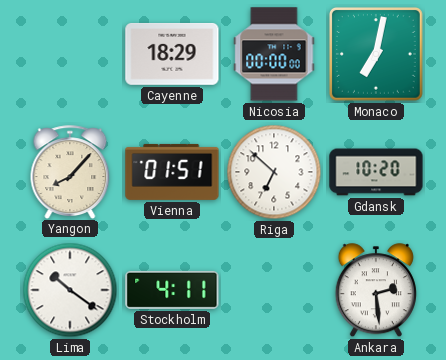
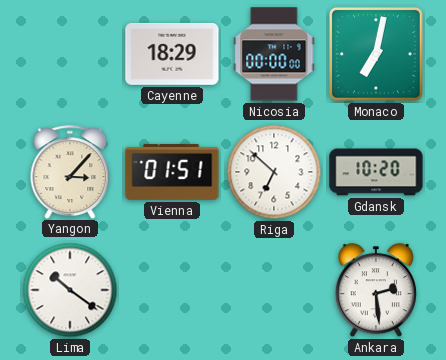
Yangon: 8:07 -> 3:07 (70, 172)
Stockholm: 4:11 -> none (172, 290)
